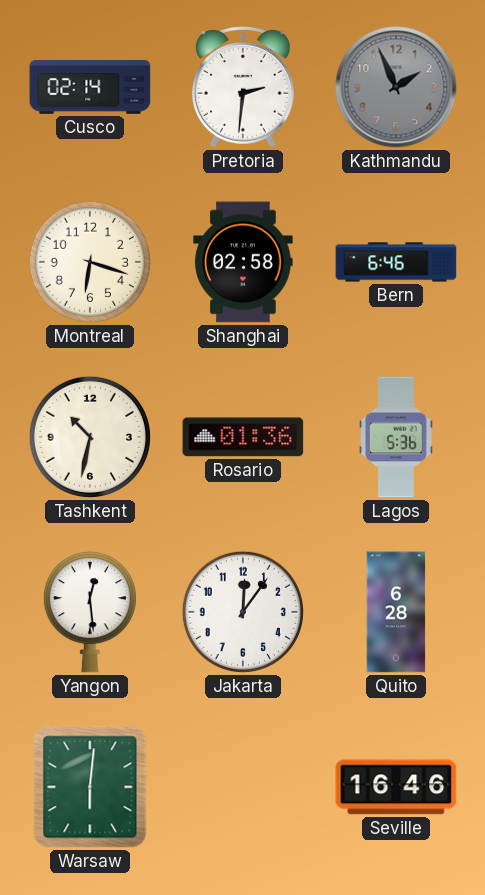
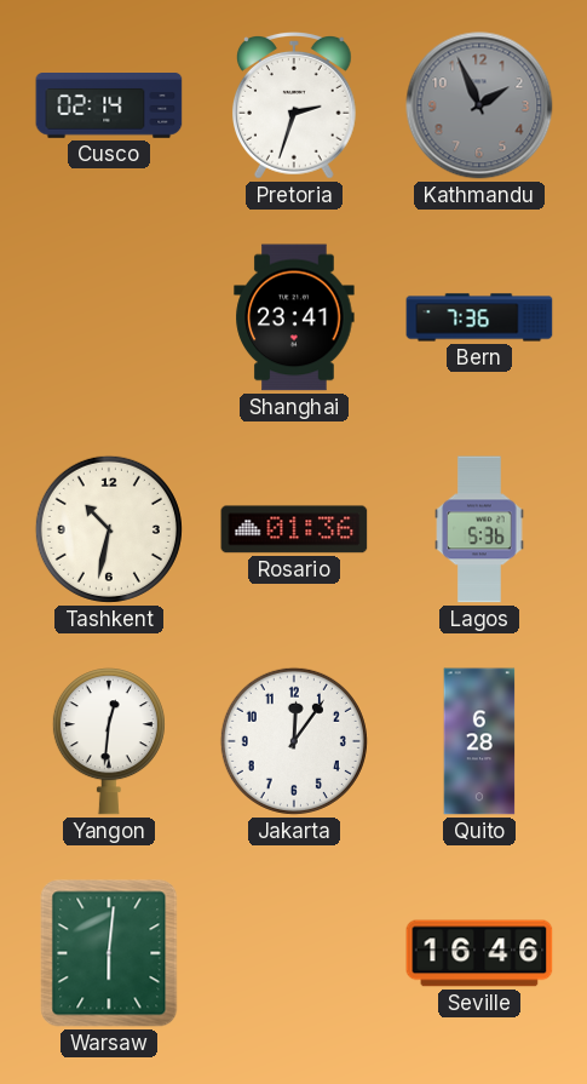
Pretoria: 2:31 -> 2:33 (294, 107)
Montreal: 6:18 -> none (90, 262)
Shanghai: 02:58 -> 23:41 (294, 317)
Bern: 6:46 -> 7:36 (479, 317)
Yangon: 12:29 -> 12:31 (109, 741)
